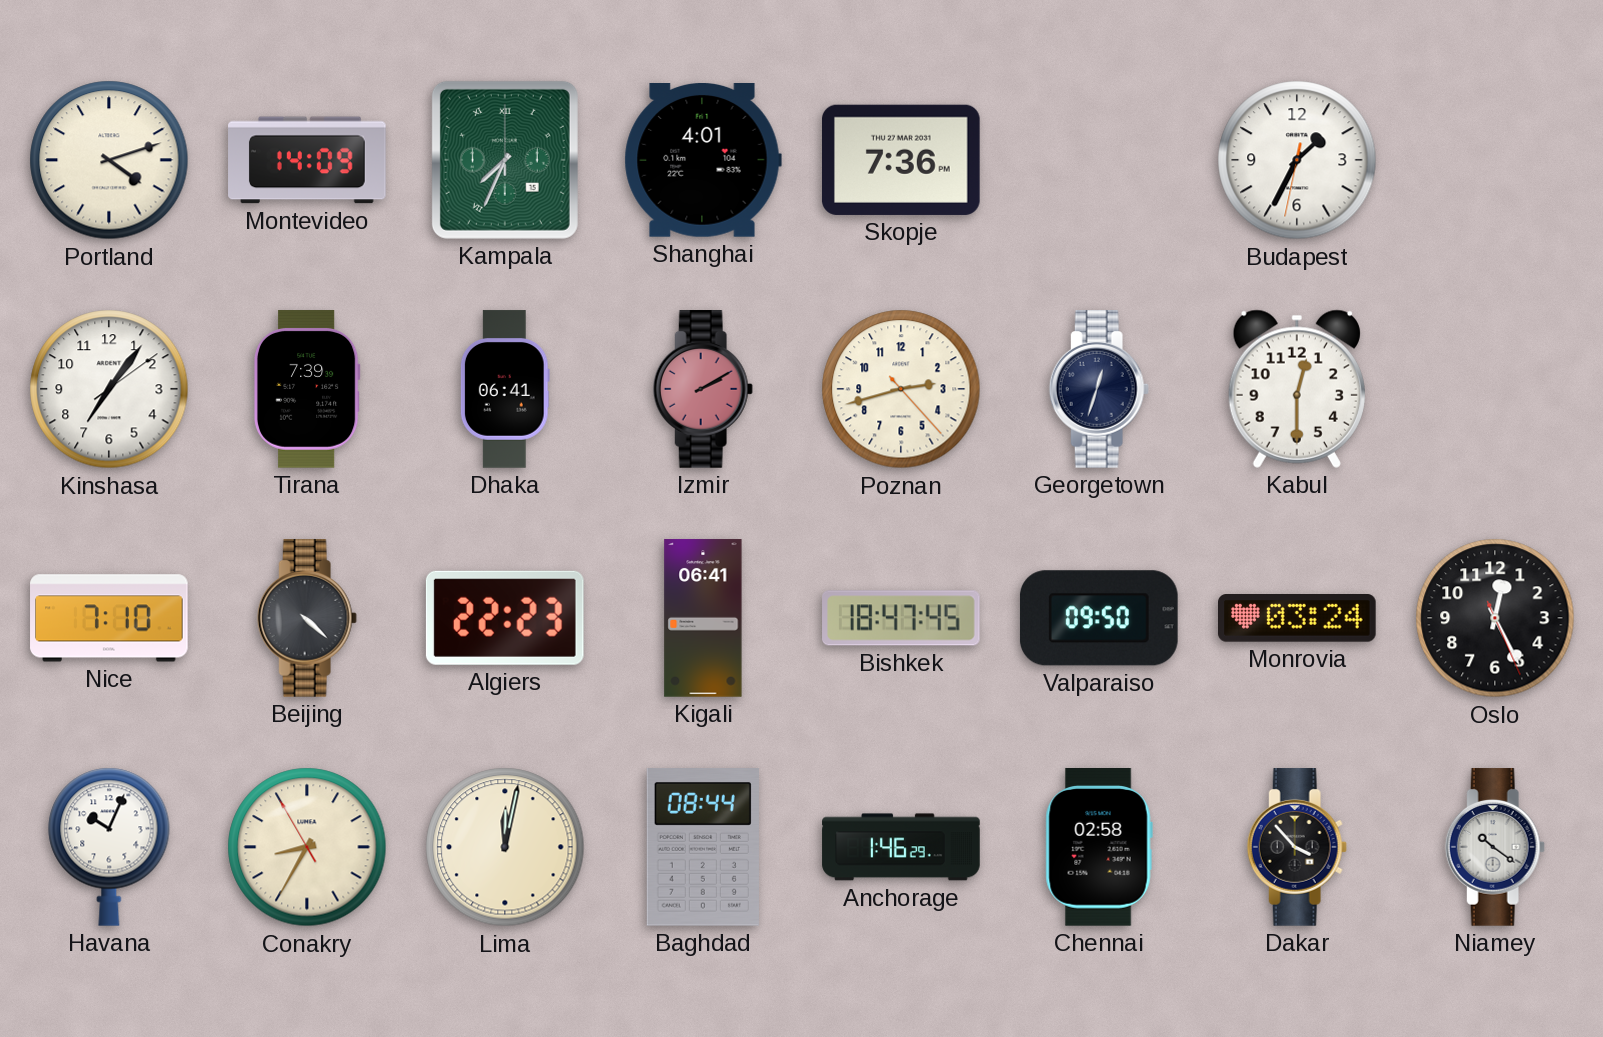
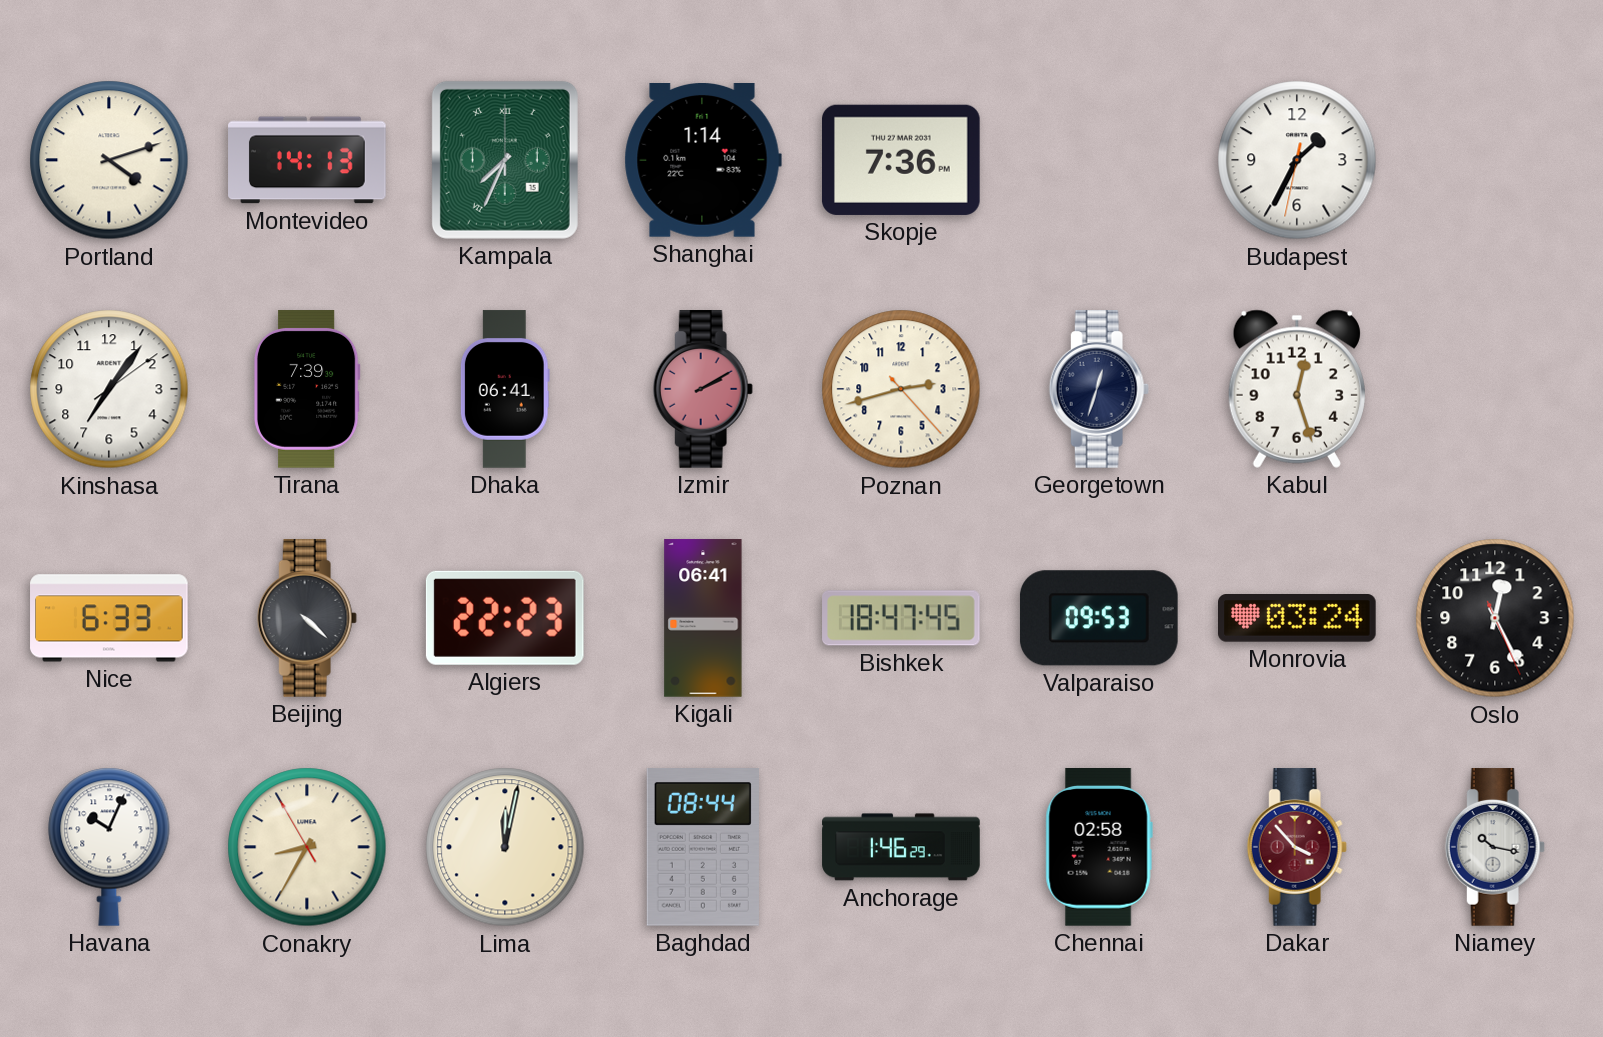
Montevideo: 14:09 -> 14:13 (307, 160)
Shanghai: 4:01 -> 1:14 (703, 161)
Kabul: 12:30 -> 12:27 (1297, 389)
Nice: 7:10 -> 6:33 (109, 618)
Valparaiso: 09:50 -> 09:53 (1099, 618)
Dakar dial: black -> burgundy (1297, 847)
Niamey: 10:21 -> 10:17 (1495, 847)
